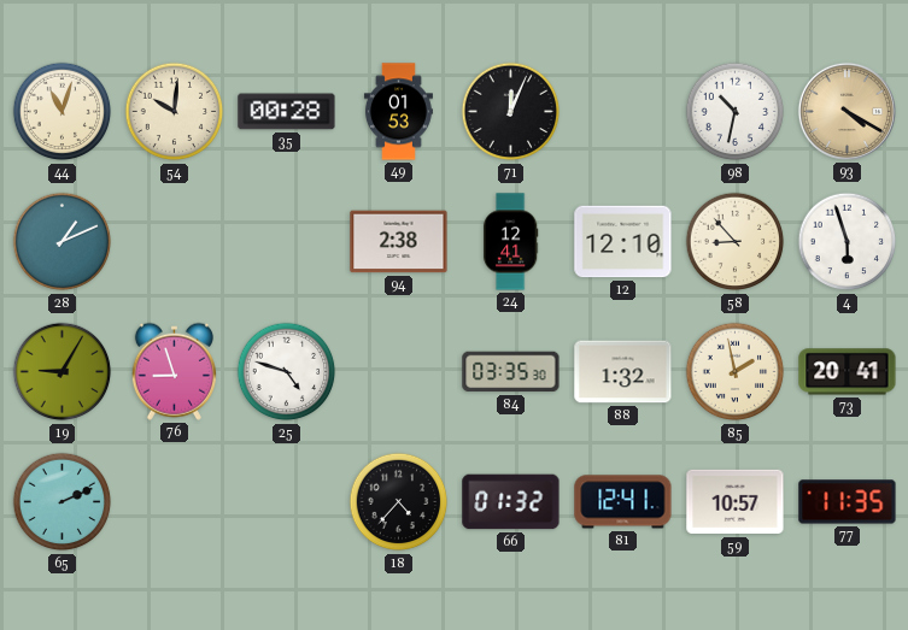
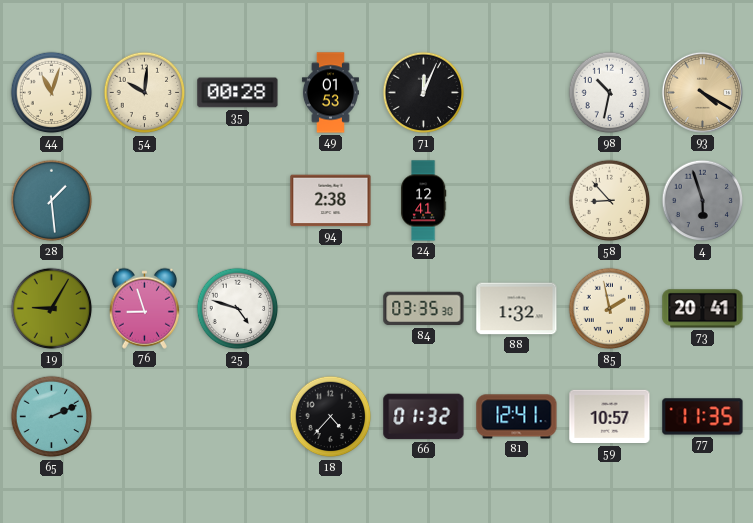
28: 1:11 -> 1:29 (52, 201)
12: 12:10 -> none (623, 242)
4 dial: white -> grey (703, 201)
